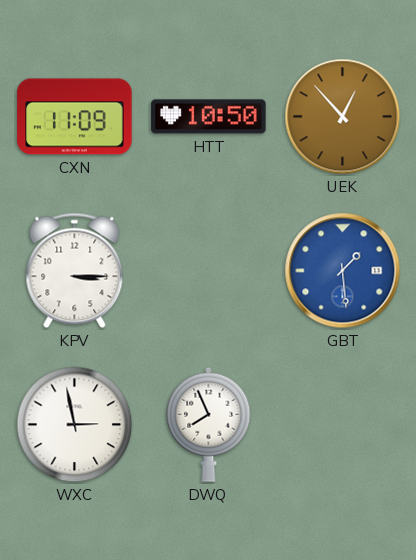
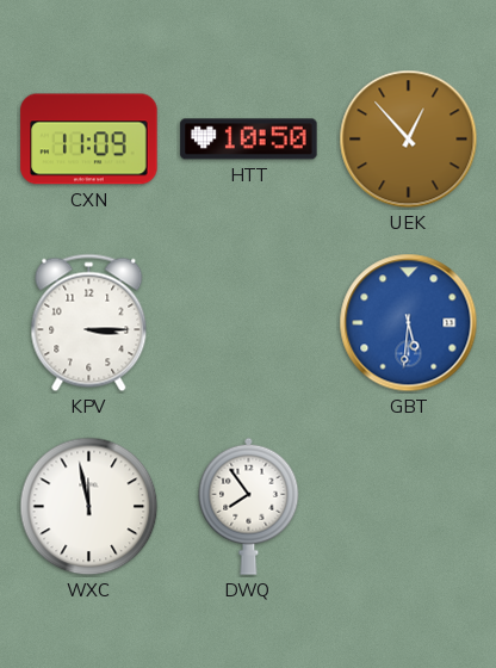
GBT: 1:29 -> 5:31 (409, 323)
WXC: 2:58 -> 11:58 (89, 507)
DWQ: 7:56 -> 7:54 (249, 506)
